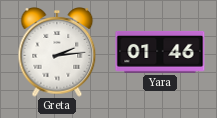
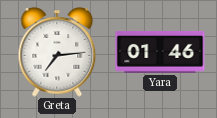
Greta: 2:14 -> 7:14 (57, 53)
